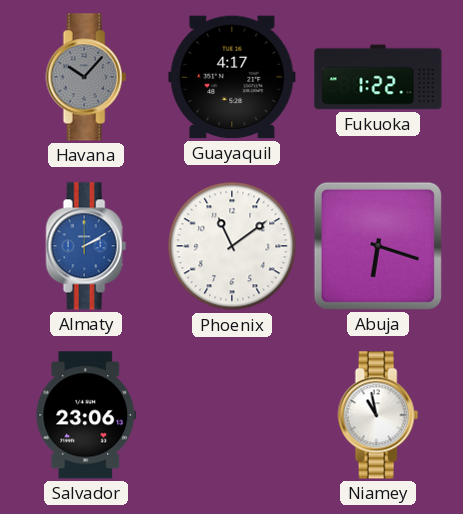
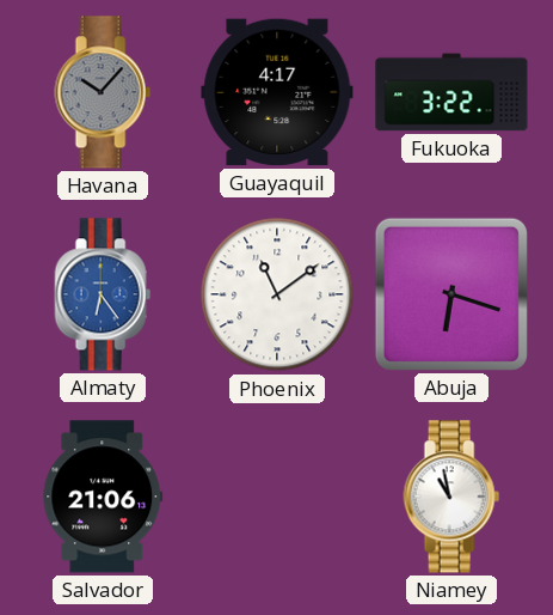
Fukuoka: 1:22 -> 3:22 (451, 92)
Almaty: 2:10 -> 6:24 (103, 294)
Salvador: 23:06 -> 21:06 (103, 497)
